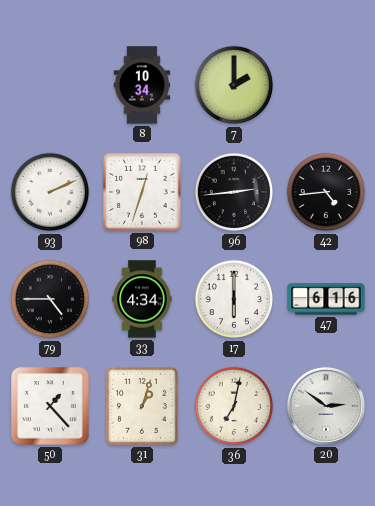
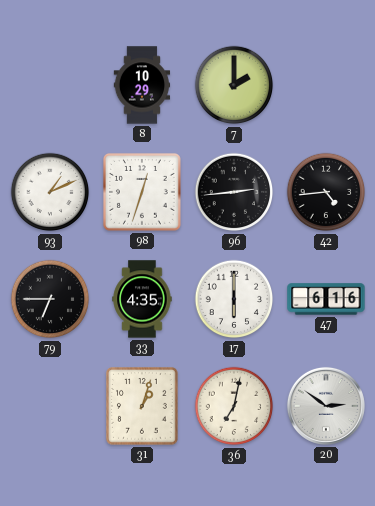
8: 10:34 -> 10:29 (142, 85)
93: 2:11 -> 1:11 (50, 192)
79: 4:45 -> 6:45 (50, 299)
33: 4:34 -> 4:35 (142, 299)
50: 1:23 -> none (50, 406)
